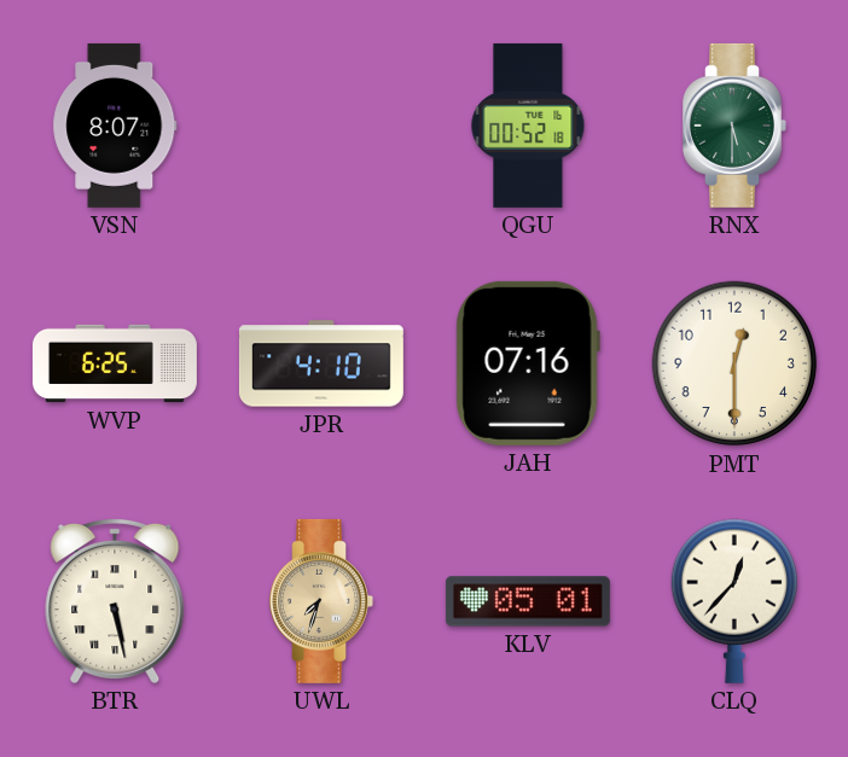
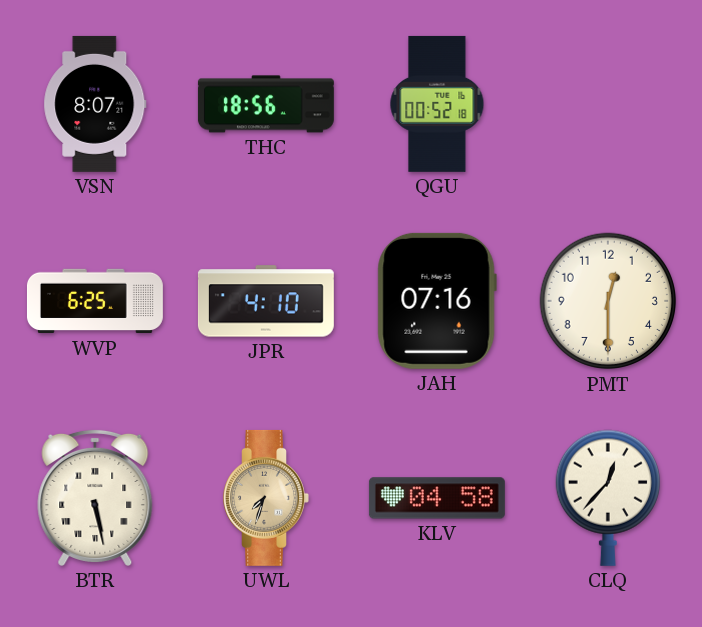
THC: none -> 18:56 (266, 104)
RNX: 5:30 -> none (734, 126)
KLV: 05:01 -> 04:58 (437, 498)
